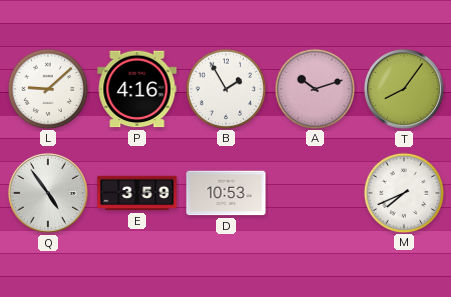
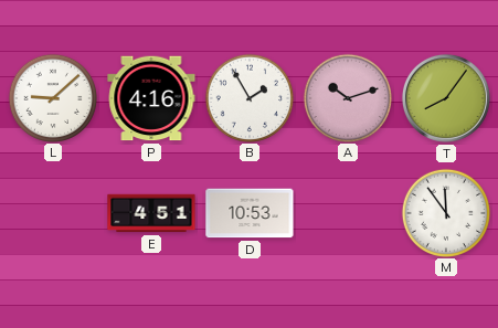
Q: 4:54 -> none (48, 193)
E: 3:59 -> 4:51 (151, 213)
M: 7:41 -> 11:54 (445, 212)
